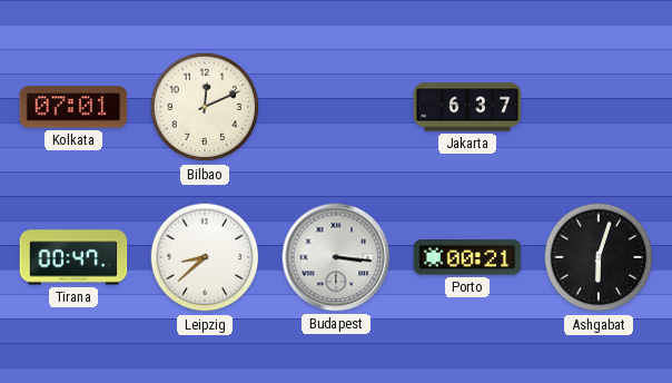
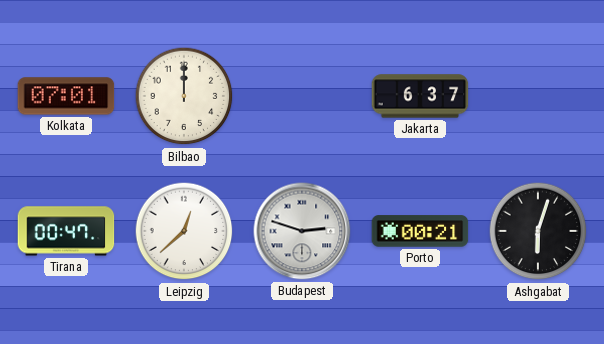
Bilbao: 12:11 -> 12:00 (184, 96)
Leipzig: 8:38 -> 12:38 (184, 231)
Budapest: 3:16 -> 2:48 (302, 231)
